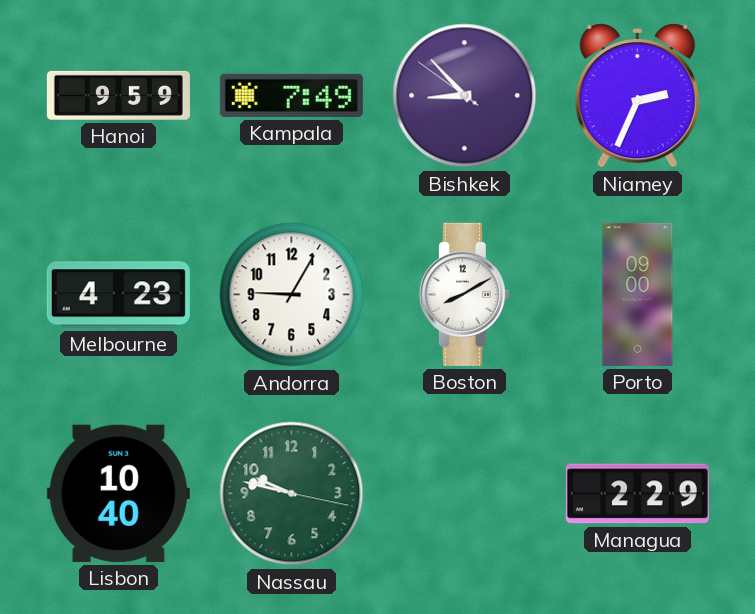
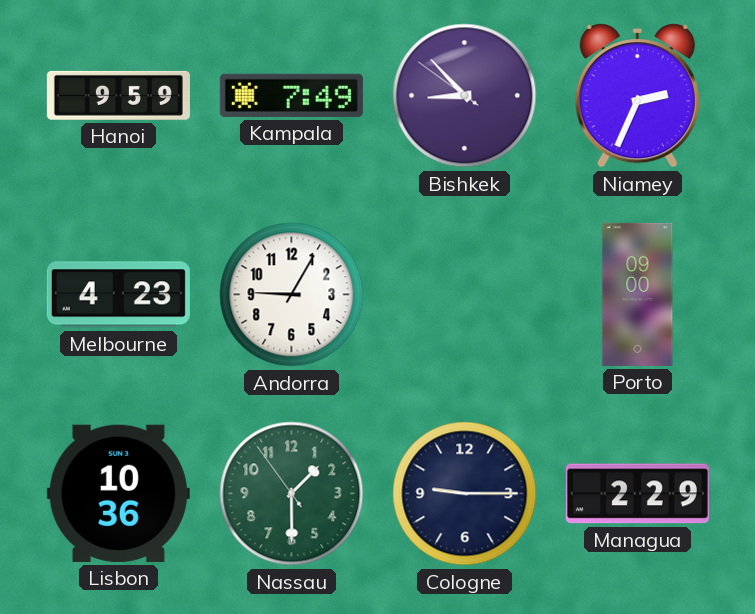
Boston: 8:10 -> none (464, 294)
Lisbon: 10:40 -> 10:36 (118, 493)
Nassau: 9:47 -> 1:29 (292, 494)
Cologne: none -> 9:15 (465, 494)
